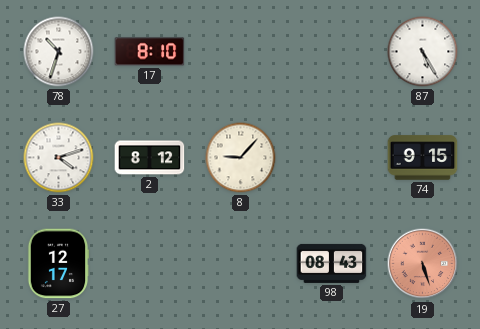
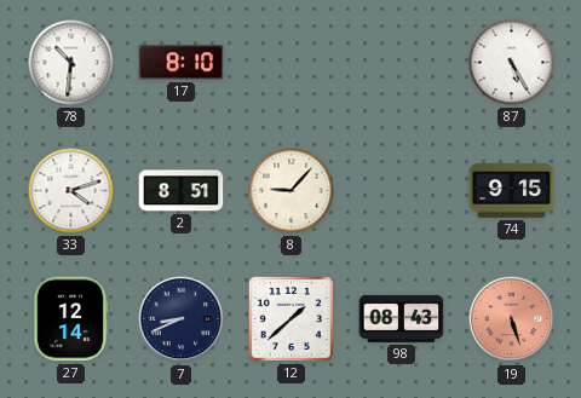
78: 10:33 -> 10:31 (71, 63)
2: 8:12 -> 8:51 (182, 191)
27: 12:17 -> 12:14 (70, 319)
7: none -> 8:41 (182, 319)
12: none -> 1:38 (290, 318)
